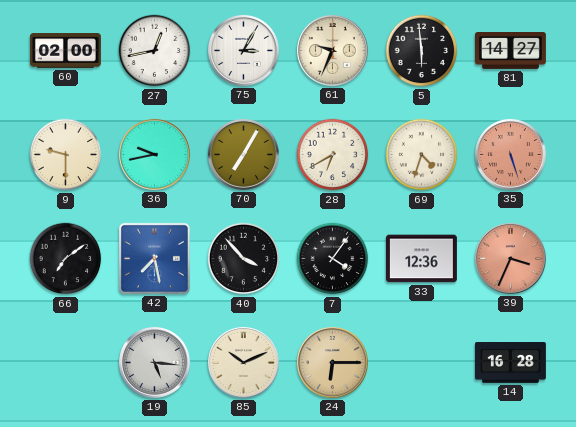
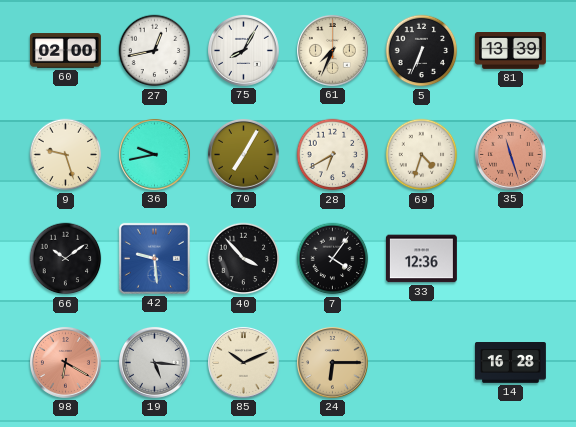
75: 3:05 -> 8:05 (243, 50)
61: 9:34 -> 7:34 (332, 50)
5: 5:59 -> 6:34 (422, 51)
81: 14:27 -> 13:39 (510, 51)
9: 9:30 -> 9:27 (66, 155)
35: 5:27 -> 11:27 (510, 154)
66: 7:09 -> 10:09 (66, 259)
42: 7:28 -> 9:29 (154, 258)
39: 3:34 -> none (510, 258)
98: none -> 6:20 (65, 362)
